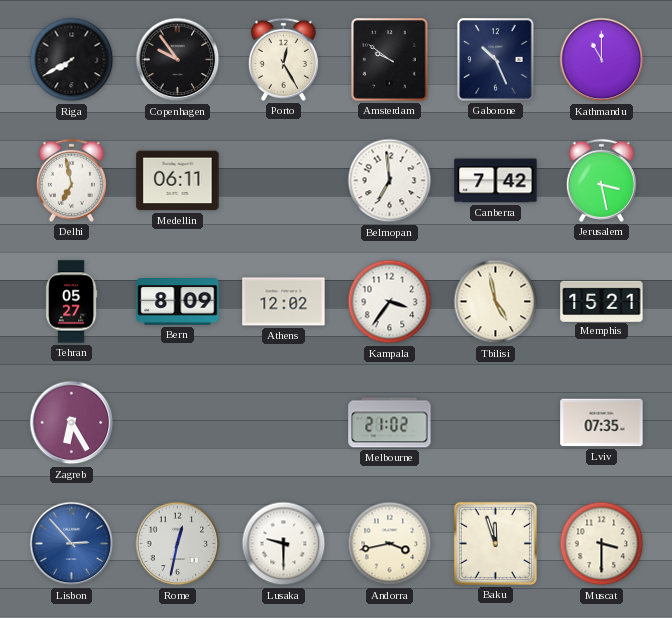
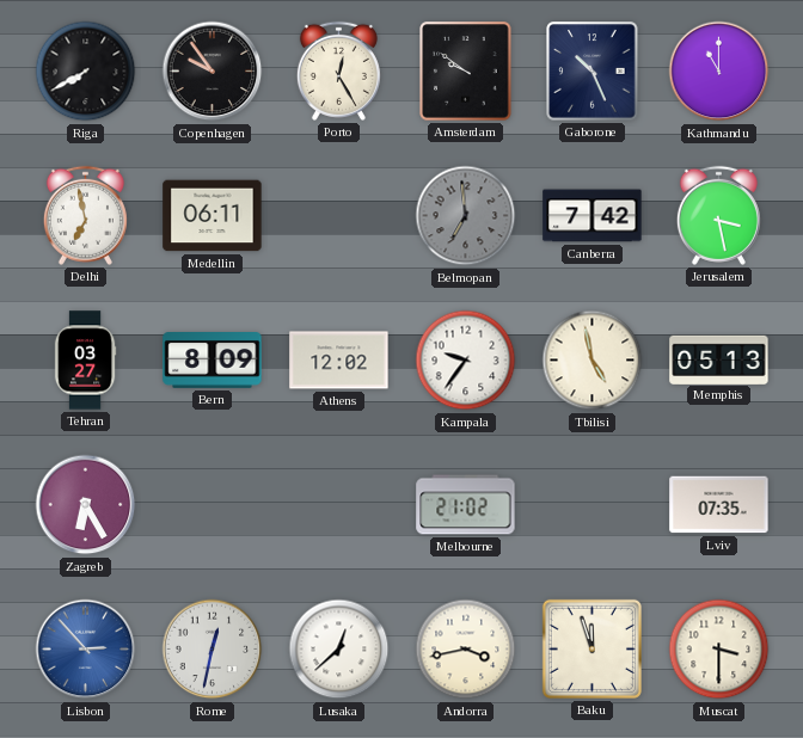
Belmopan dial: white -> grey (466, 216)
Tehran: 05:27 -> 03:27 (85, 361)
Kampala: 3:36 -> 9:36 (466, 361)
Memphis: 15:21 -> 05:13 (719, 359)
Lusaka: 9:30 -> 12:38 (339, 650)
